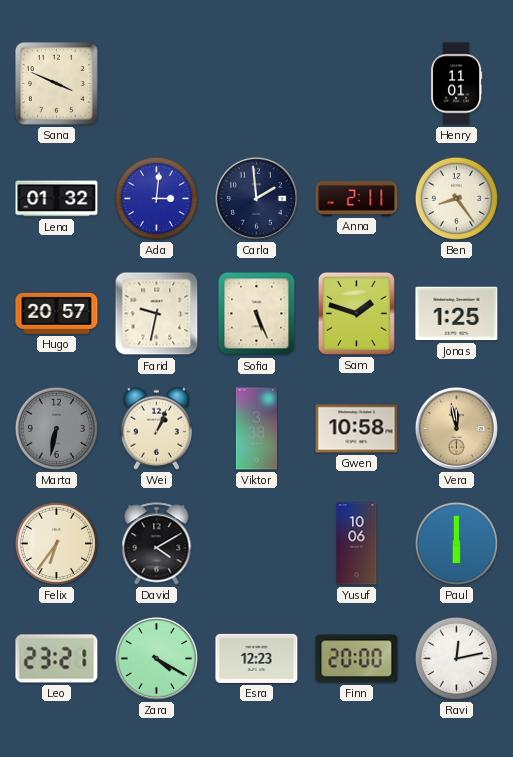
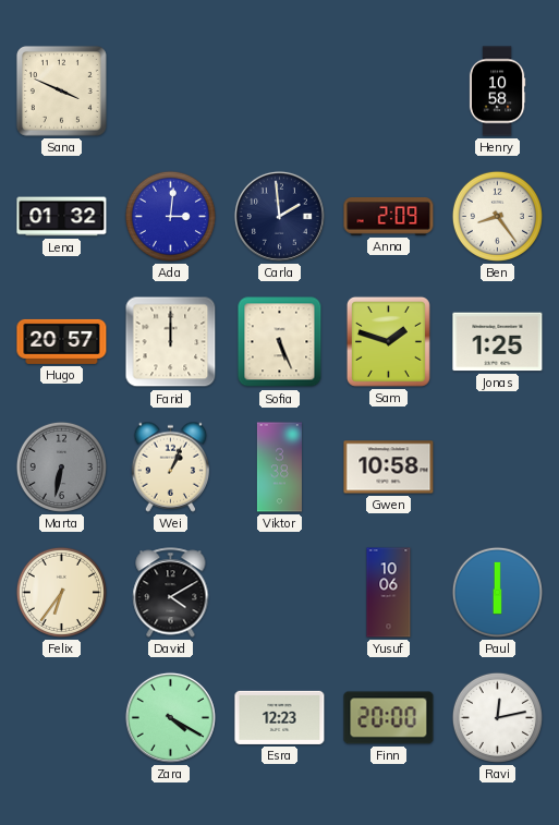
Henry: 11:01 -> 10:58 (497, 92)
Anna: 2:11 -> 2:09 (389, 217)
Farid: 9:32 -> 12:00 (171, 342)
Vera: 11:58 -> none (456, 428)
Leo: 23:21 -> none (57, 659)
